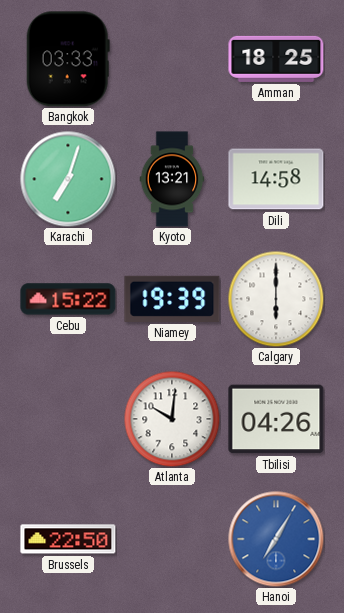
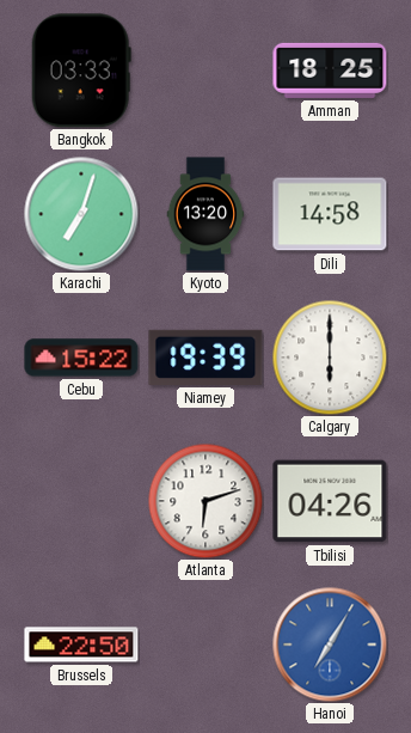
Kyoto: 13:21 -> 13:20 (205, 214)
Atlanta: 10:01 -> 6:12 (205, 501)
